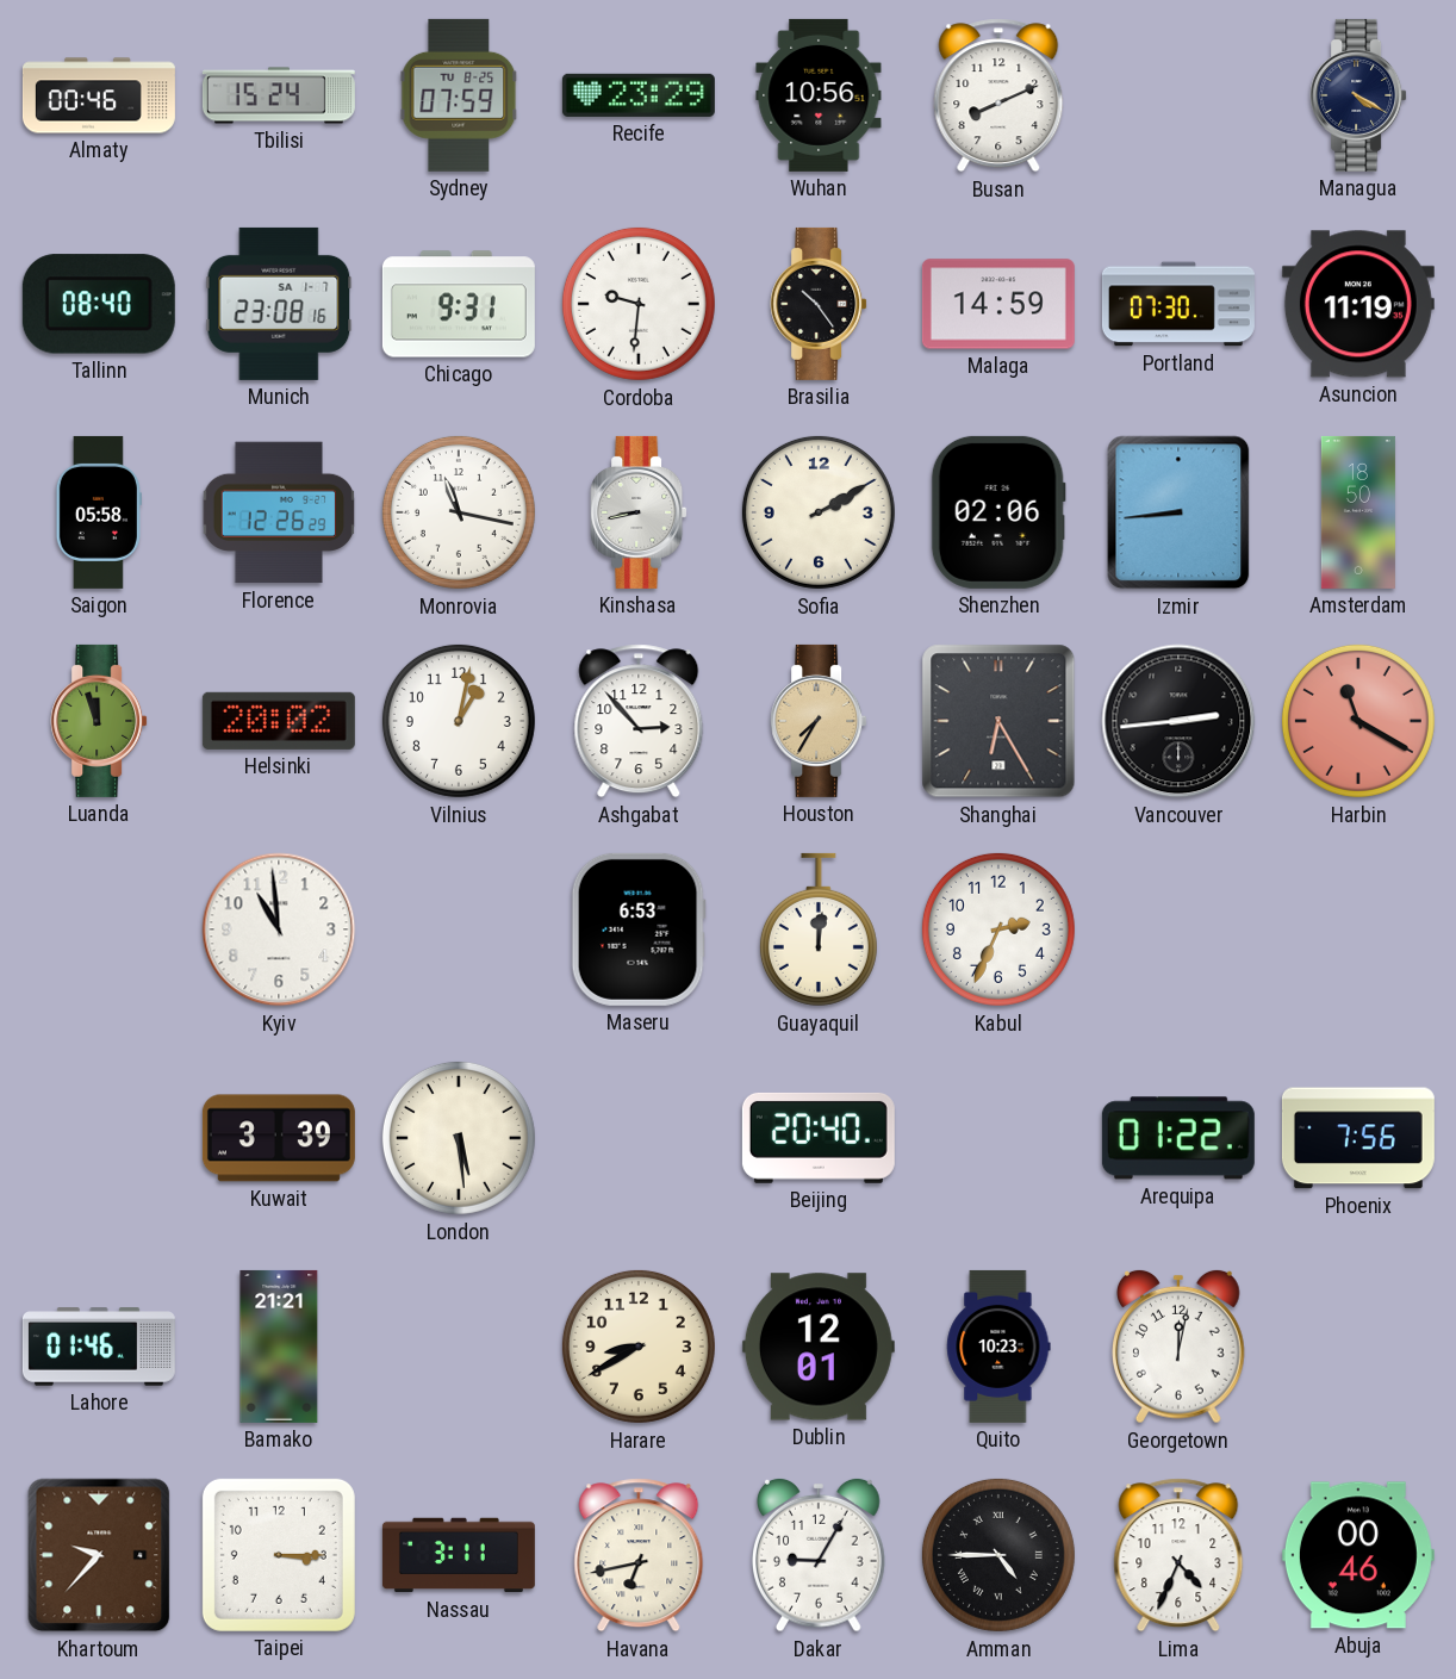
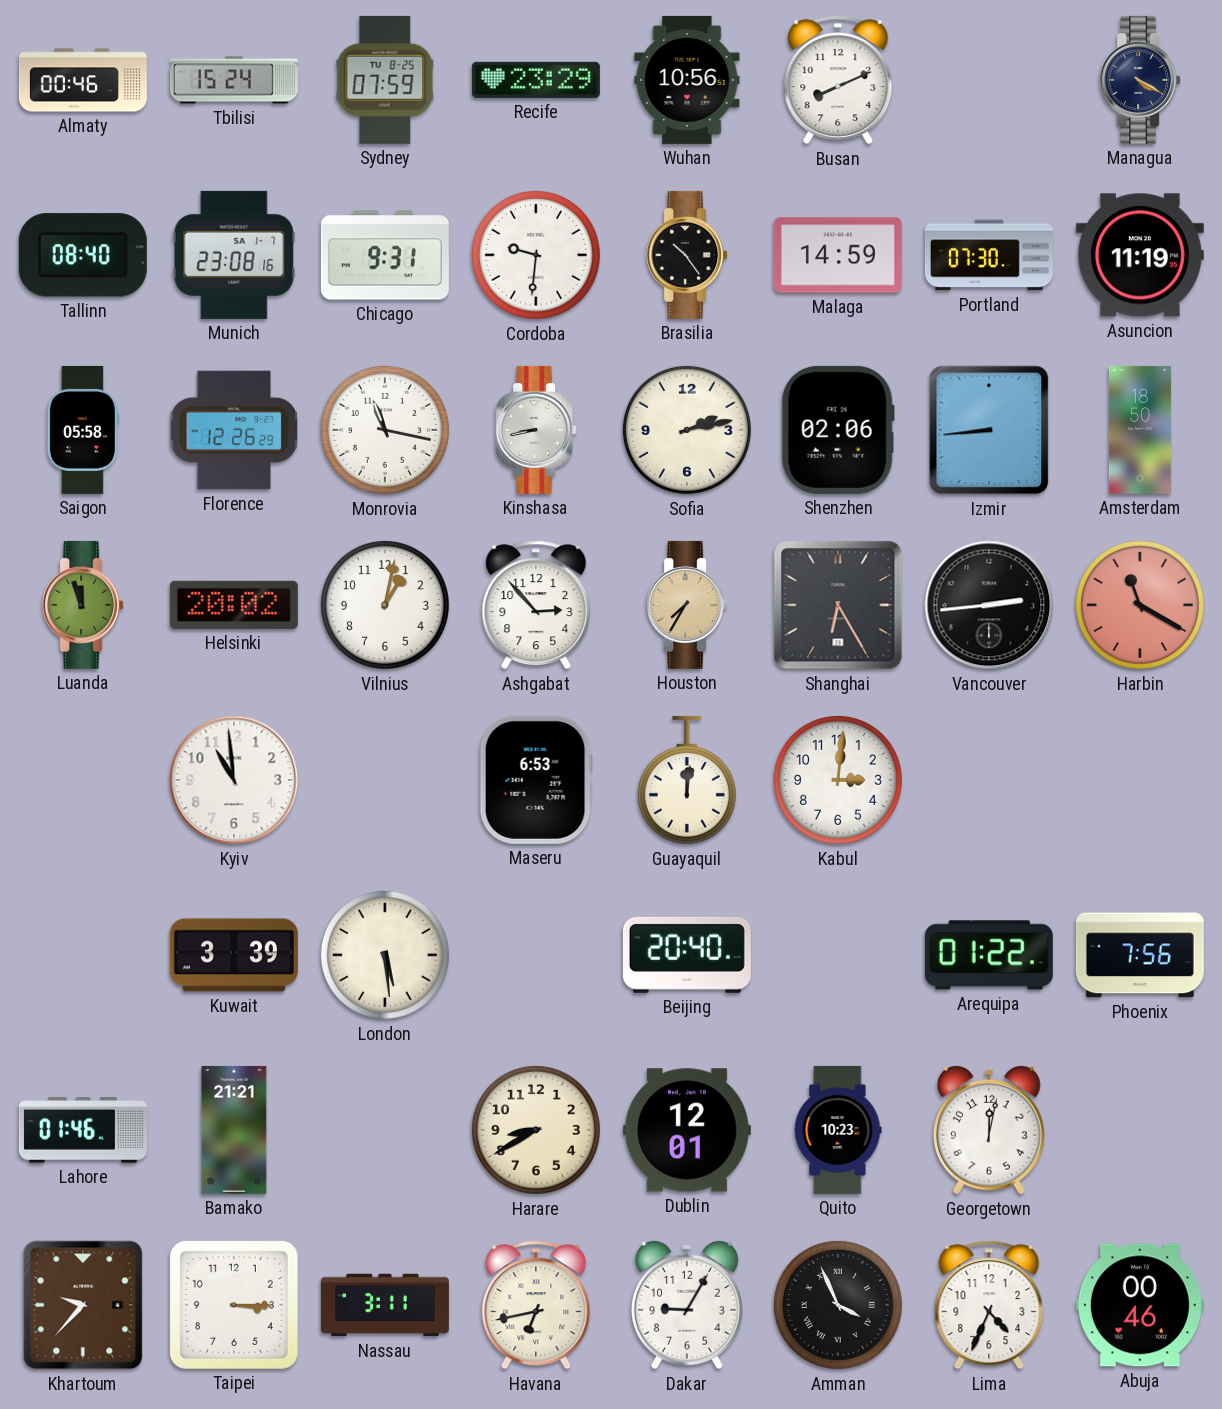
Sofia: 2:10 -> 2:13 (687, 430)
Kabul: 2:34 -> 3:01 (838, 780)
Amman: 4:45 -> 3:56 (838, 1305)
